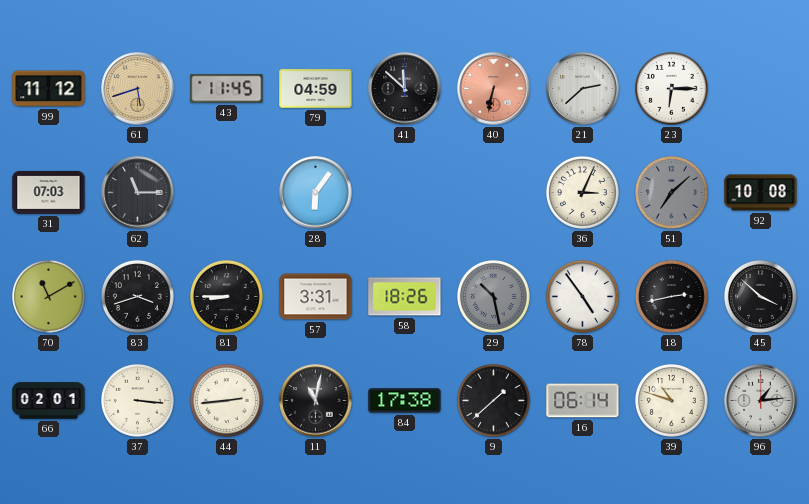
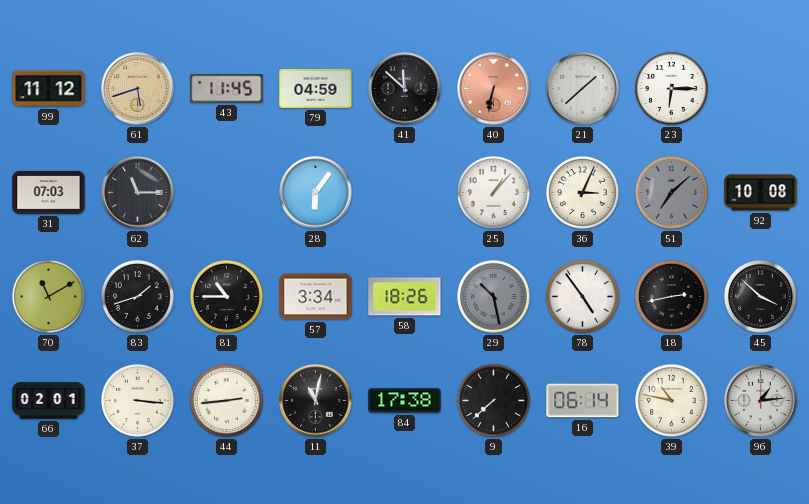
21: 2:38 -> 1:38 (583, 89)
25: none -> 1:07 (494, 193)
83: 3:42 -> 1:42 (138, 297)
81: 8:45 -> 10:45 (227, 297)
57: 3:31 -> 3:34 (316, 297)
9: 1:38 -> 7:38 (494, 401)
39: 10:48 -> 10:47 (672, 401)
